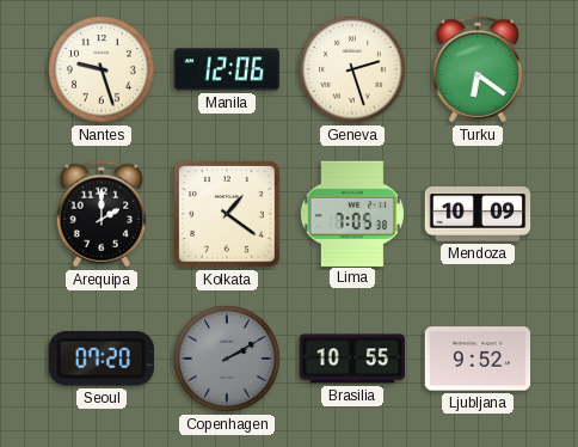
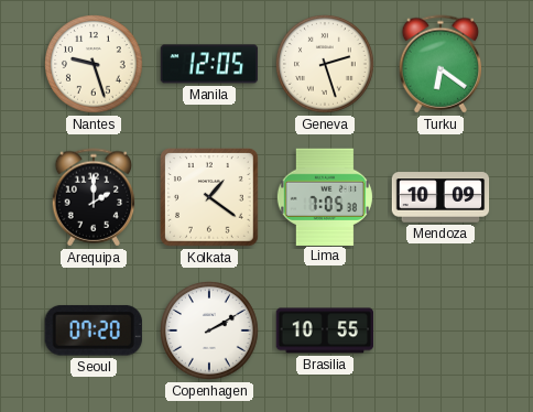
Manila: 12:06 -> 12:05 (209, 64)
Copenhagen dial: grey -> white (209, 330)
Ljubljana: 9:52 -> none (478, 359)
